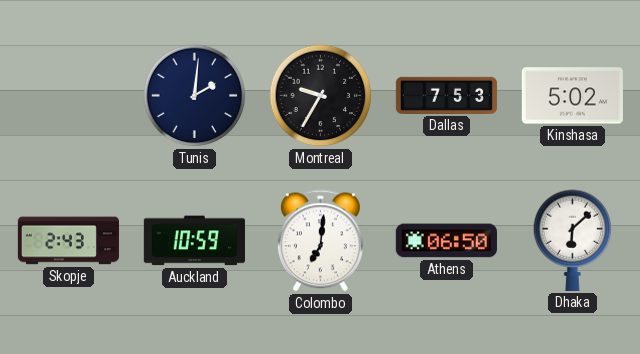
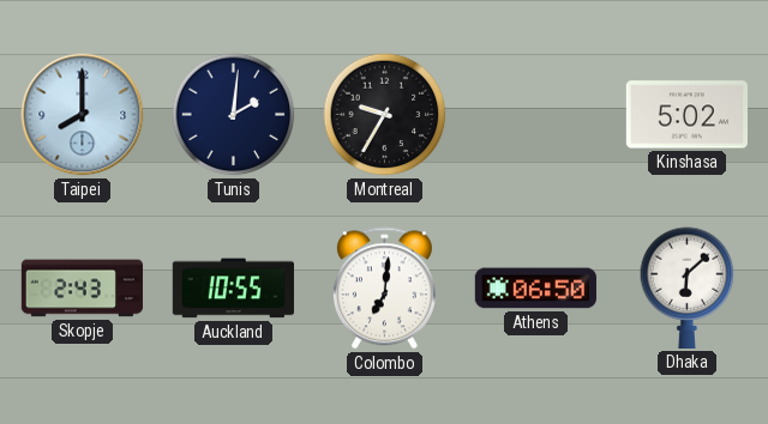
Taipei: none -> 8:00 (83, 115)
Dallas: 7:53 -> none (446, 95)
Auckland: 10:59 -> 10:55 (233, 289)
